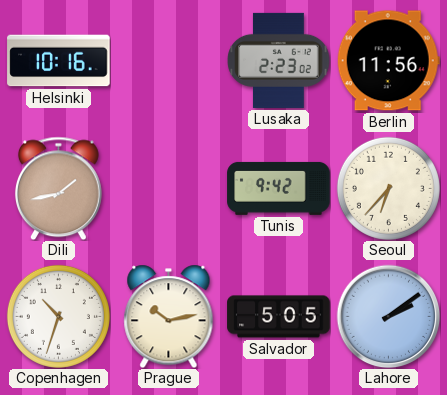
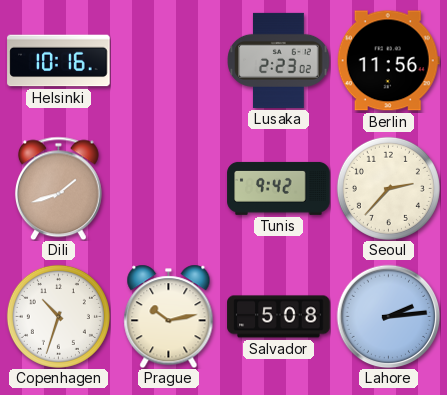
Dili: 1:43 -> 1:42 (58, 188)
Seoul: 6:37 -> 2:37 (388, 188)
Salvador: 5:05 -> 5:08 (279, 317)
Lahore: 2:09 -> 2:14 (388, 316)
